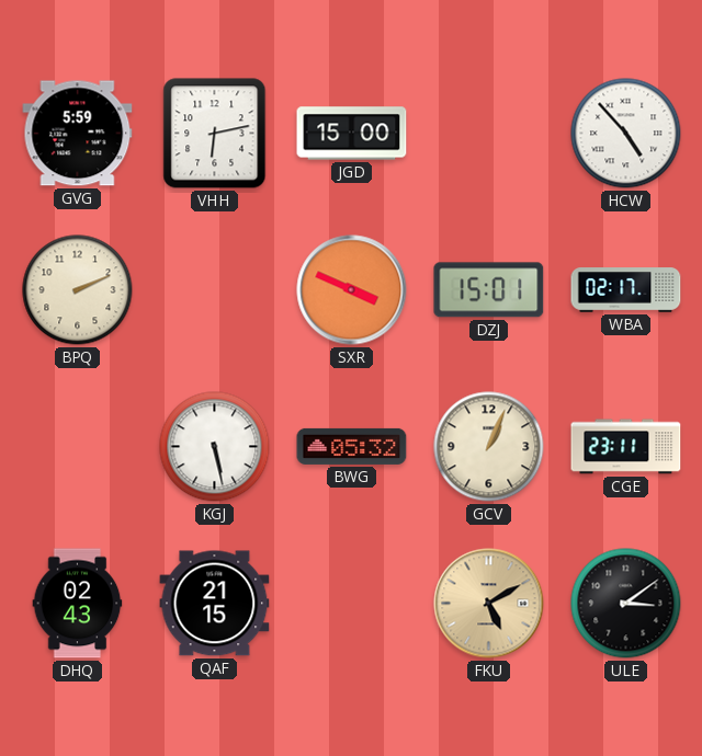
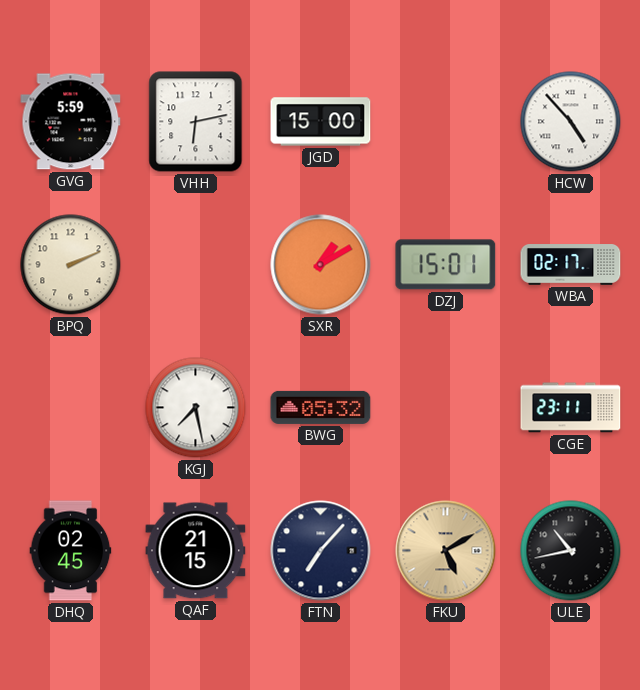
SXR: 3:49 -> 1:10 (321, 265)
KGJ: 5:28 -> 7:28 (196, 408)
GCV: 1:04 -> none (489, 447)
DHQ: 02:43 -> 02:45 (71, 551)
FTN: none -> 7:07 (321, 551)
ULE: 3:09 -> 10:43 (571, 551)
